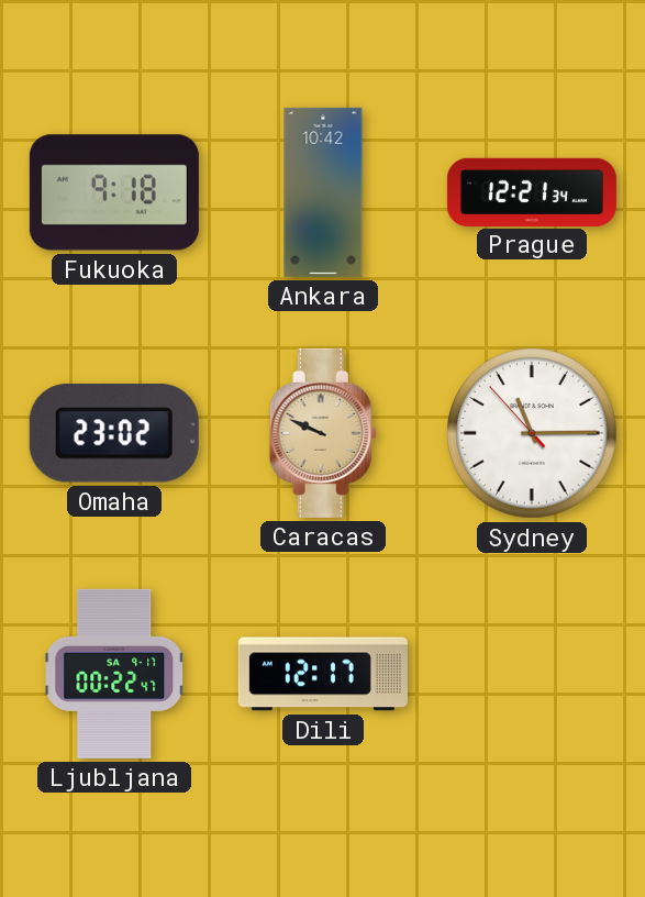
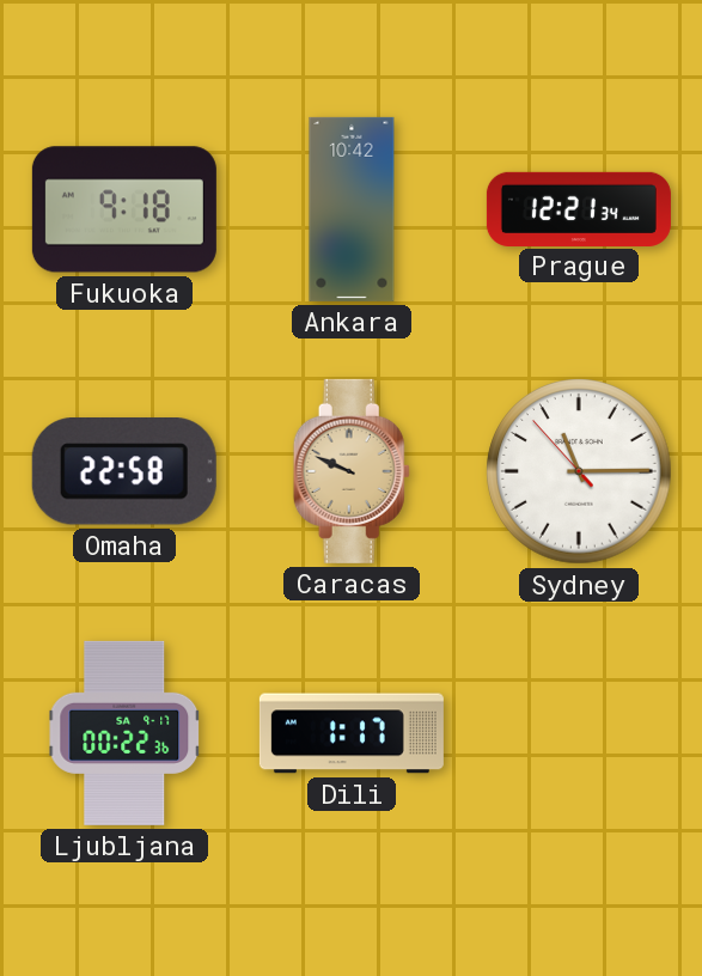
Omaha: 23:02 -> 22:58 (124, 472)
Ljubljana: 00:22:47 -> 00:22:36 (124, 733)
Dili: 12:17 -> 1:17 (352, 733)
